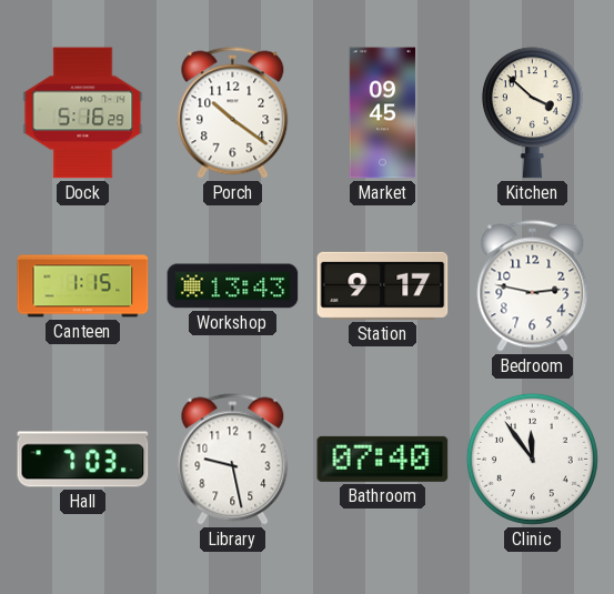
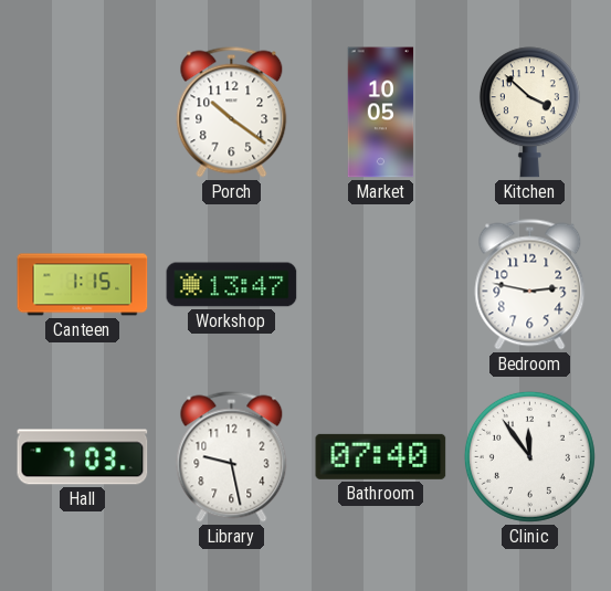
Dock: 5:16 -> none (83, 113)
Market: 09:45 -> 10:05 (381, 113)
Workshop: 13:43 -> 13:47 (232, 285)
Station: 9:17 -> none (383, 285)
